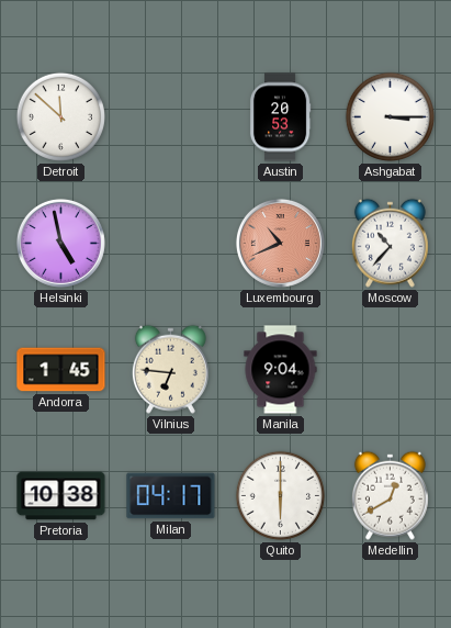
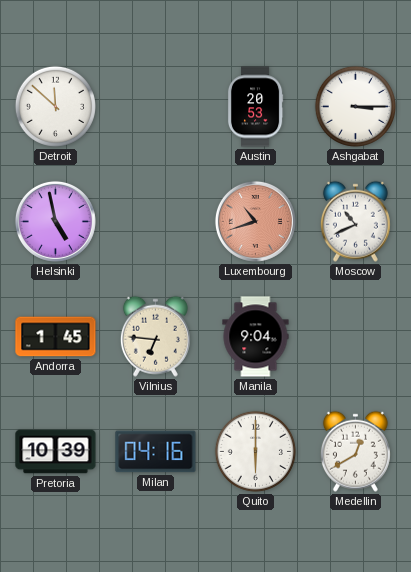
Luxembourg: 10:41 -> 10:42 (255, 221)
Moscow: 10:37 -> 10:41 (355, 221)
Pretoria: 10:38 -> 10:39 (56, 452)
Milan: 04:17 -> 04:16 (156, 452)
